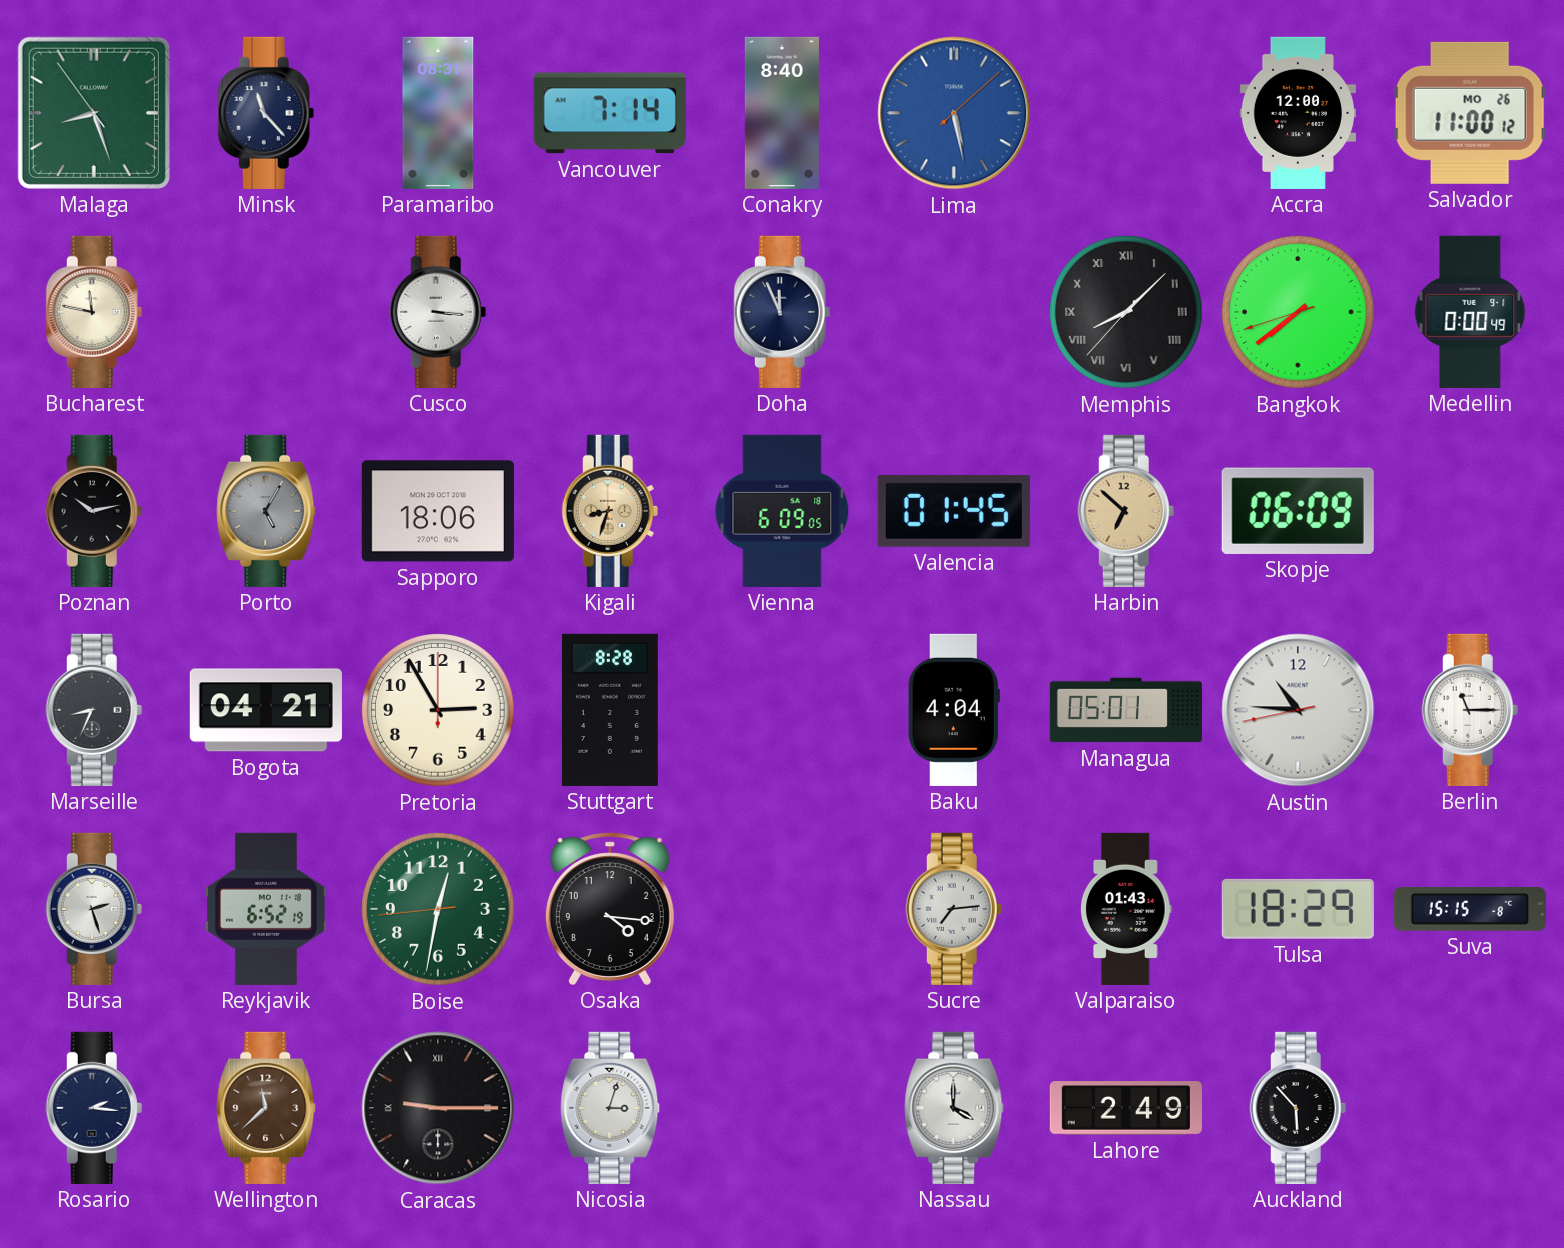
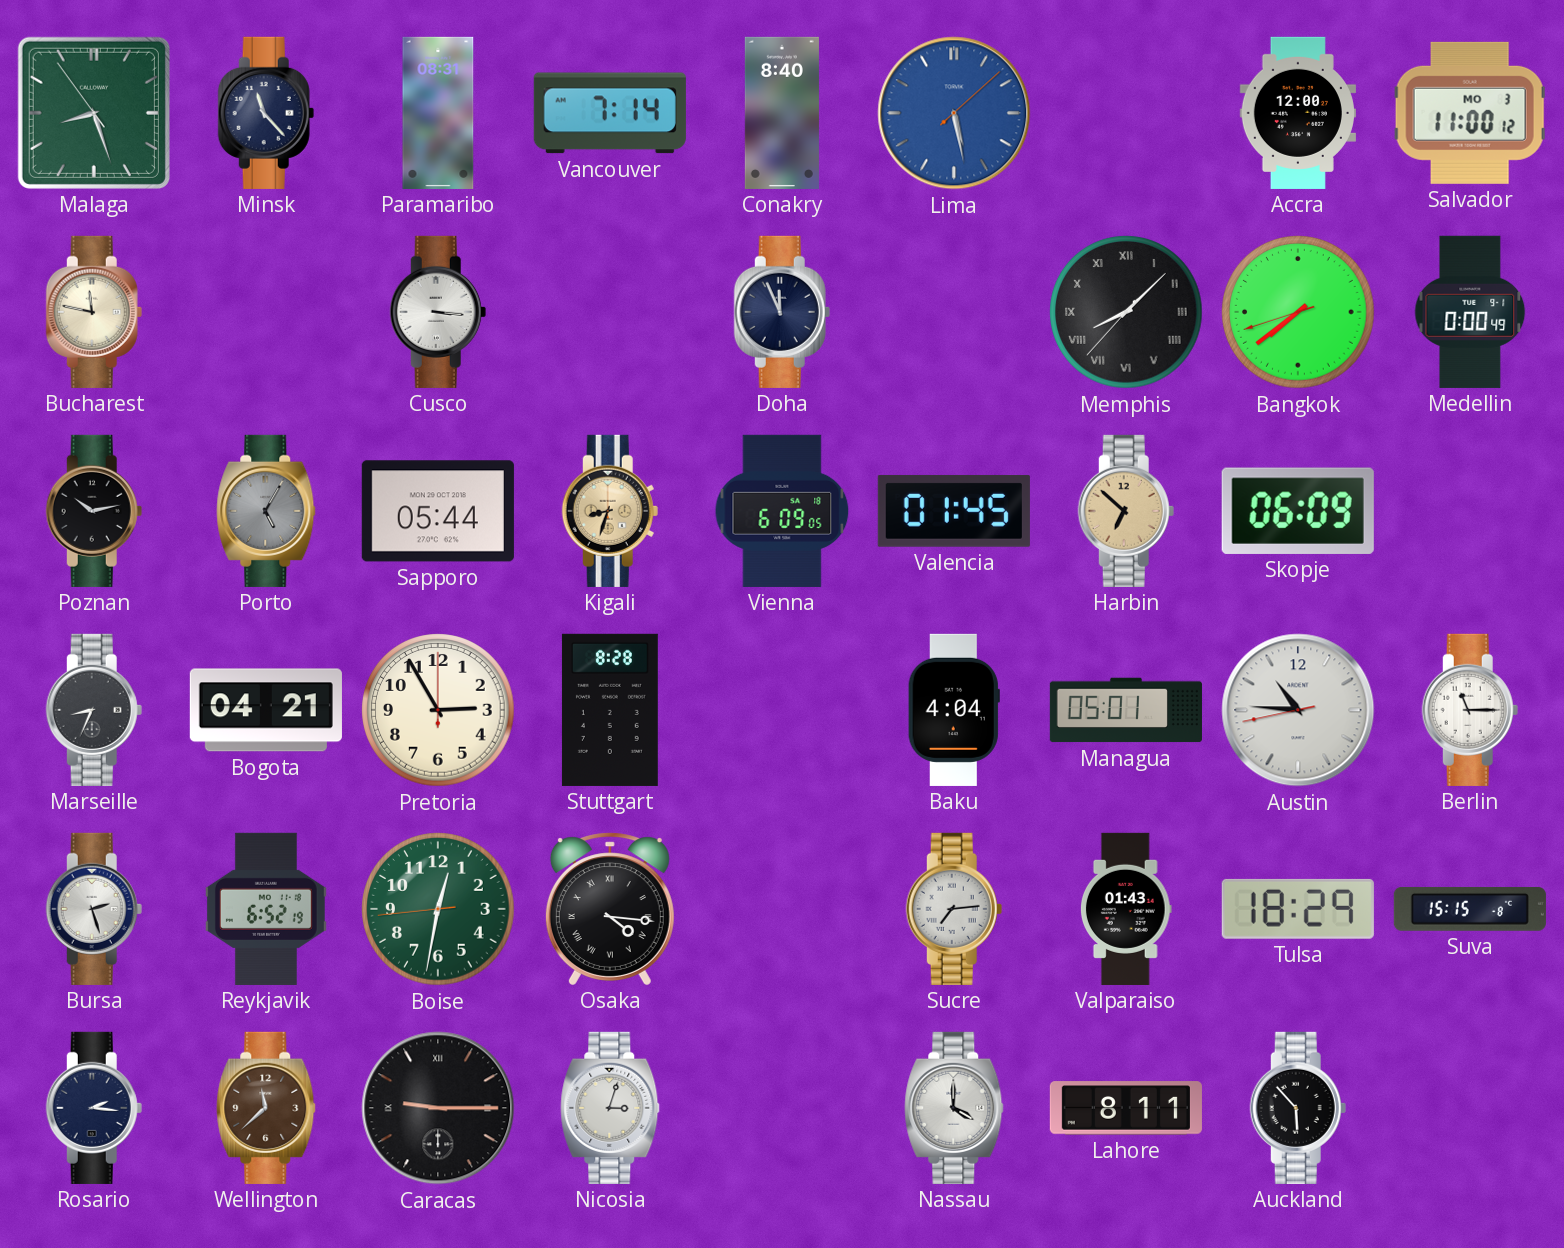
Salvador date: MO 26 -> MO 3 (1470, 113)
Sapporo: 18:06 -> 05:44 (438, 511)
Osaka numerals: Arabic -> Roman (610, 909)
Lahore: 2:49 -> 8:11 (1126, 1108)
